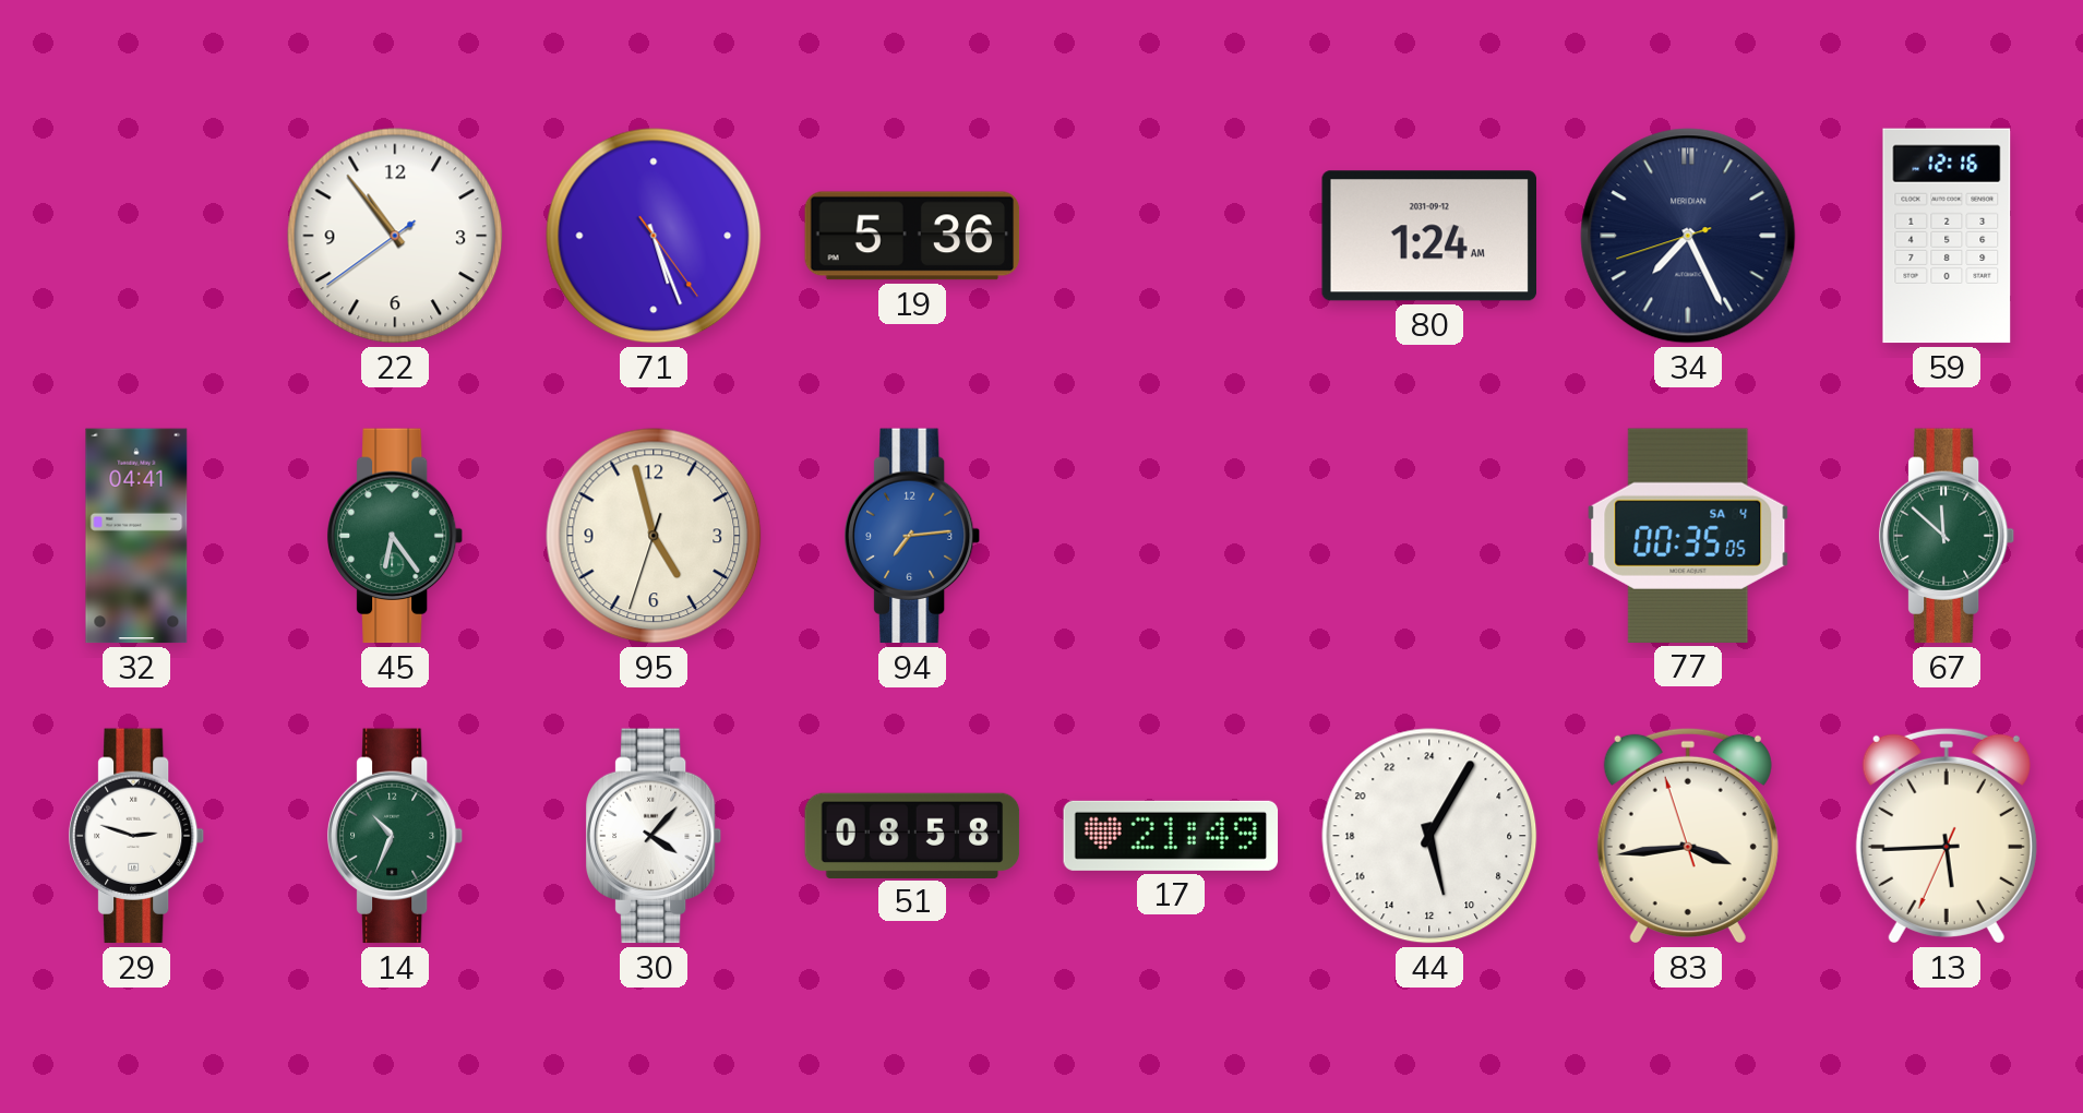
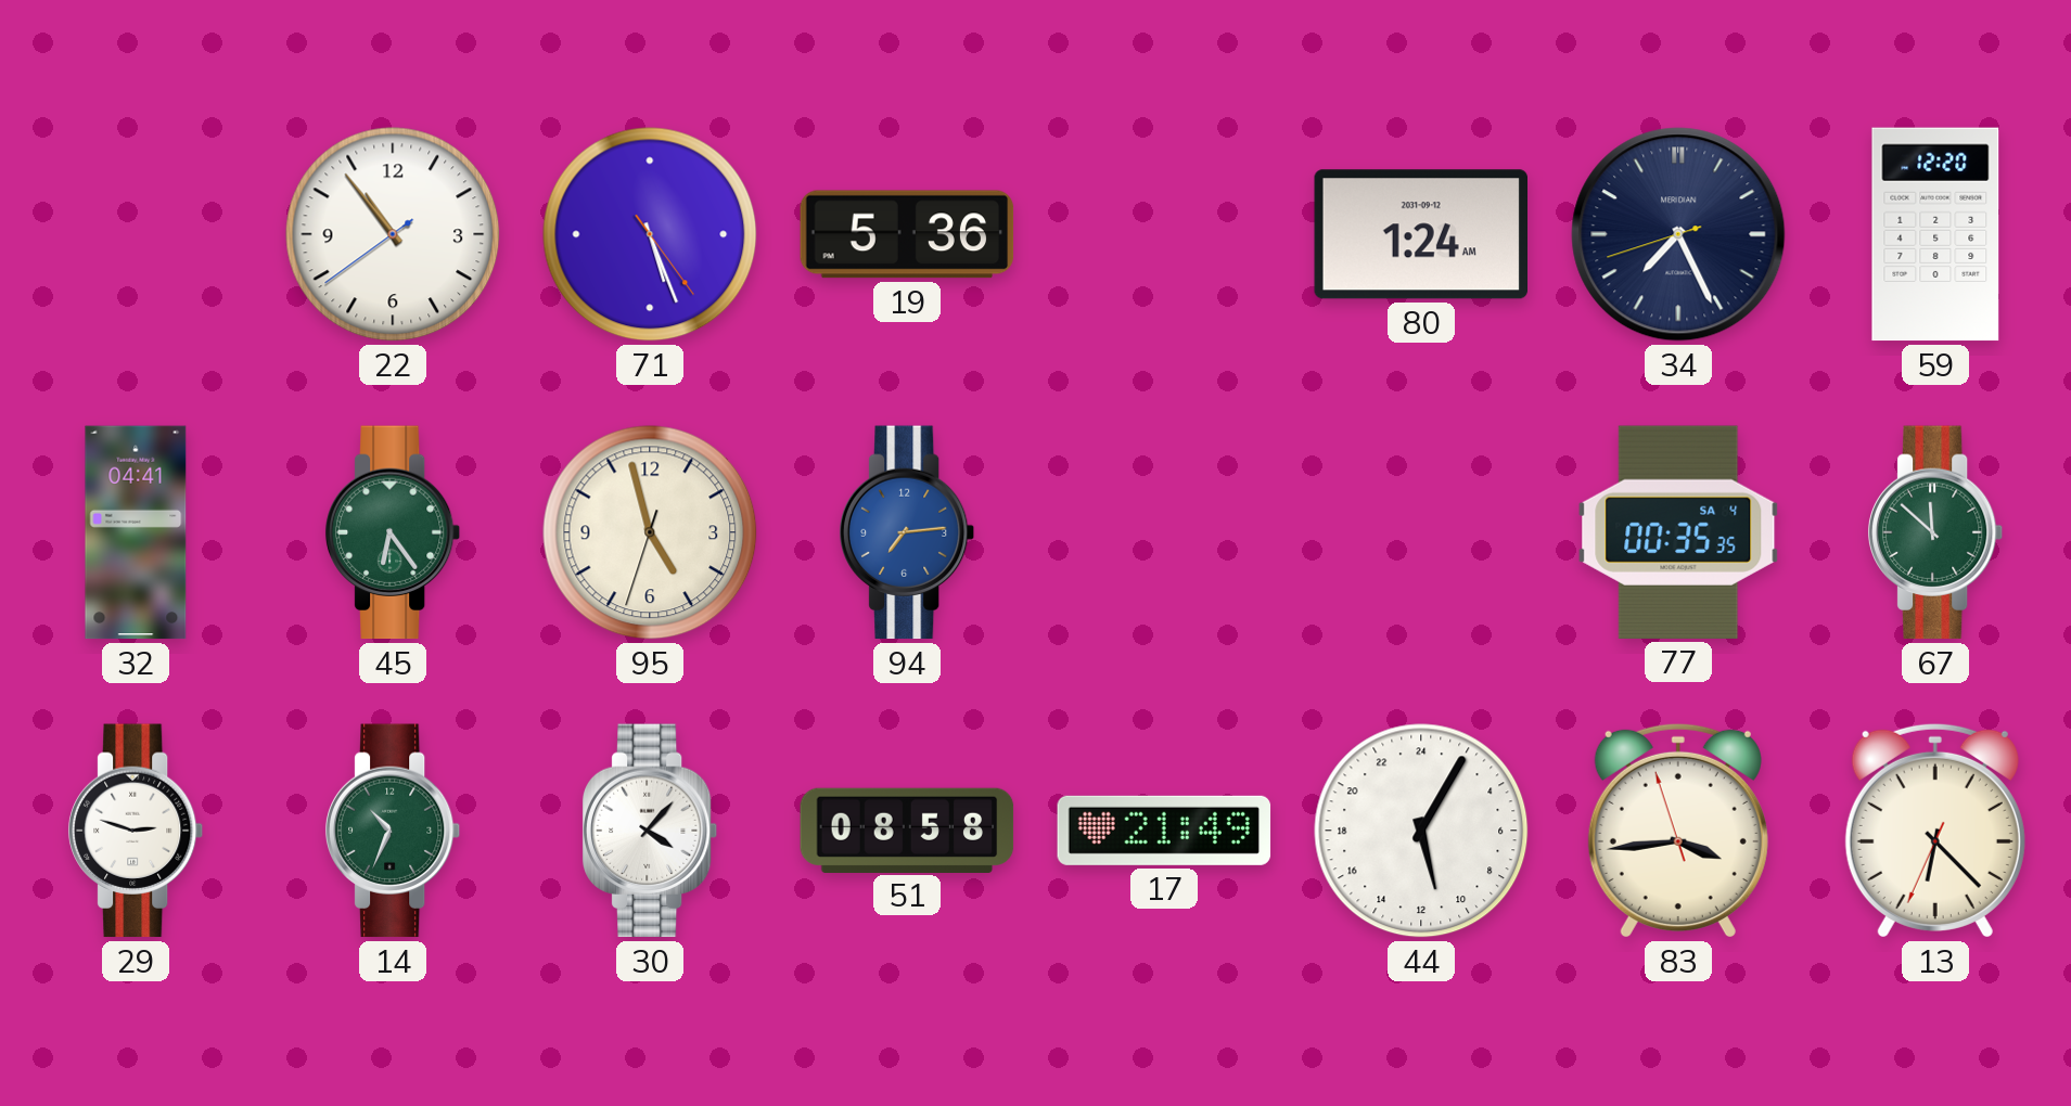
59: 12:16 -> 12:20 (1935, 234)
77: 00:35:05 -> 00:35:35 (1678, 532)
13: 5:44 -> 6:22 (1935, 831)
